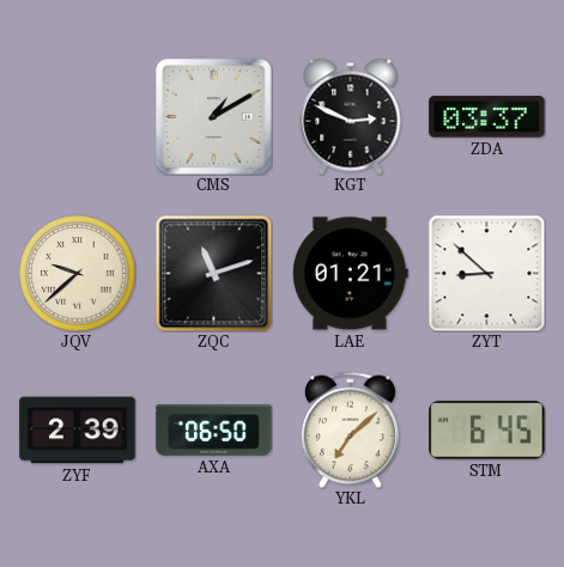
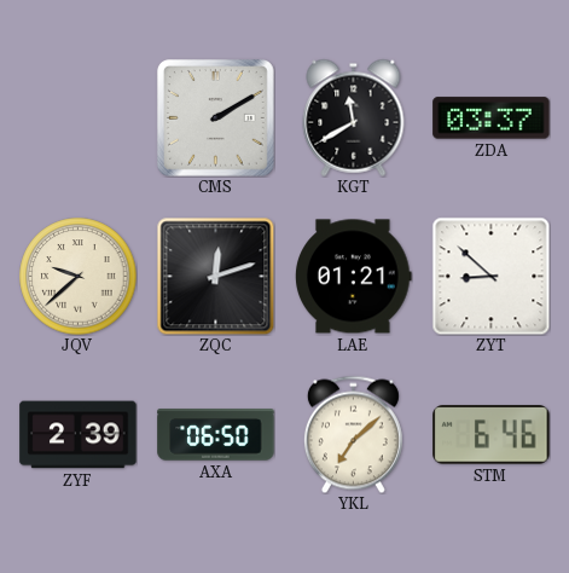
CMS: 1:10 -> 2:10 (215, 117)
KGT: 2:49 -> 11:40 (354, 117)
ZQC: 11:12 -> 12:12 (215, 276)
STM: 6:45 -> 6:46 (492, 435)
